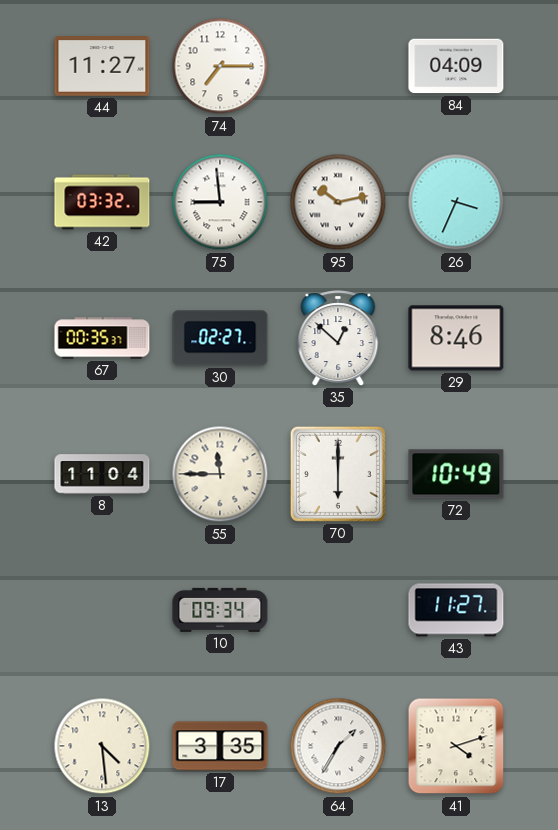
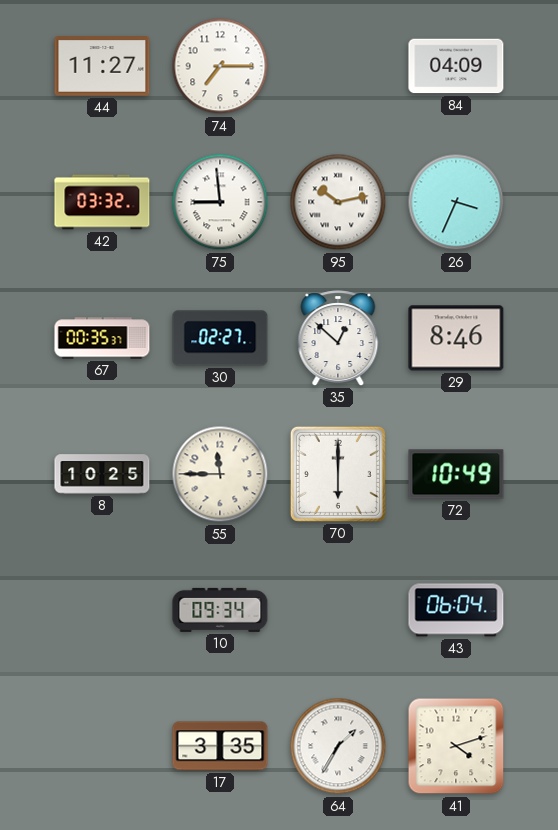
8: 11:04 -> 10:25 (102, 474)
43: 11:27 -> 06:04 (456, 610)
13: 4:29 -> none (102, 746)
